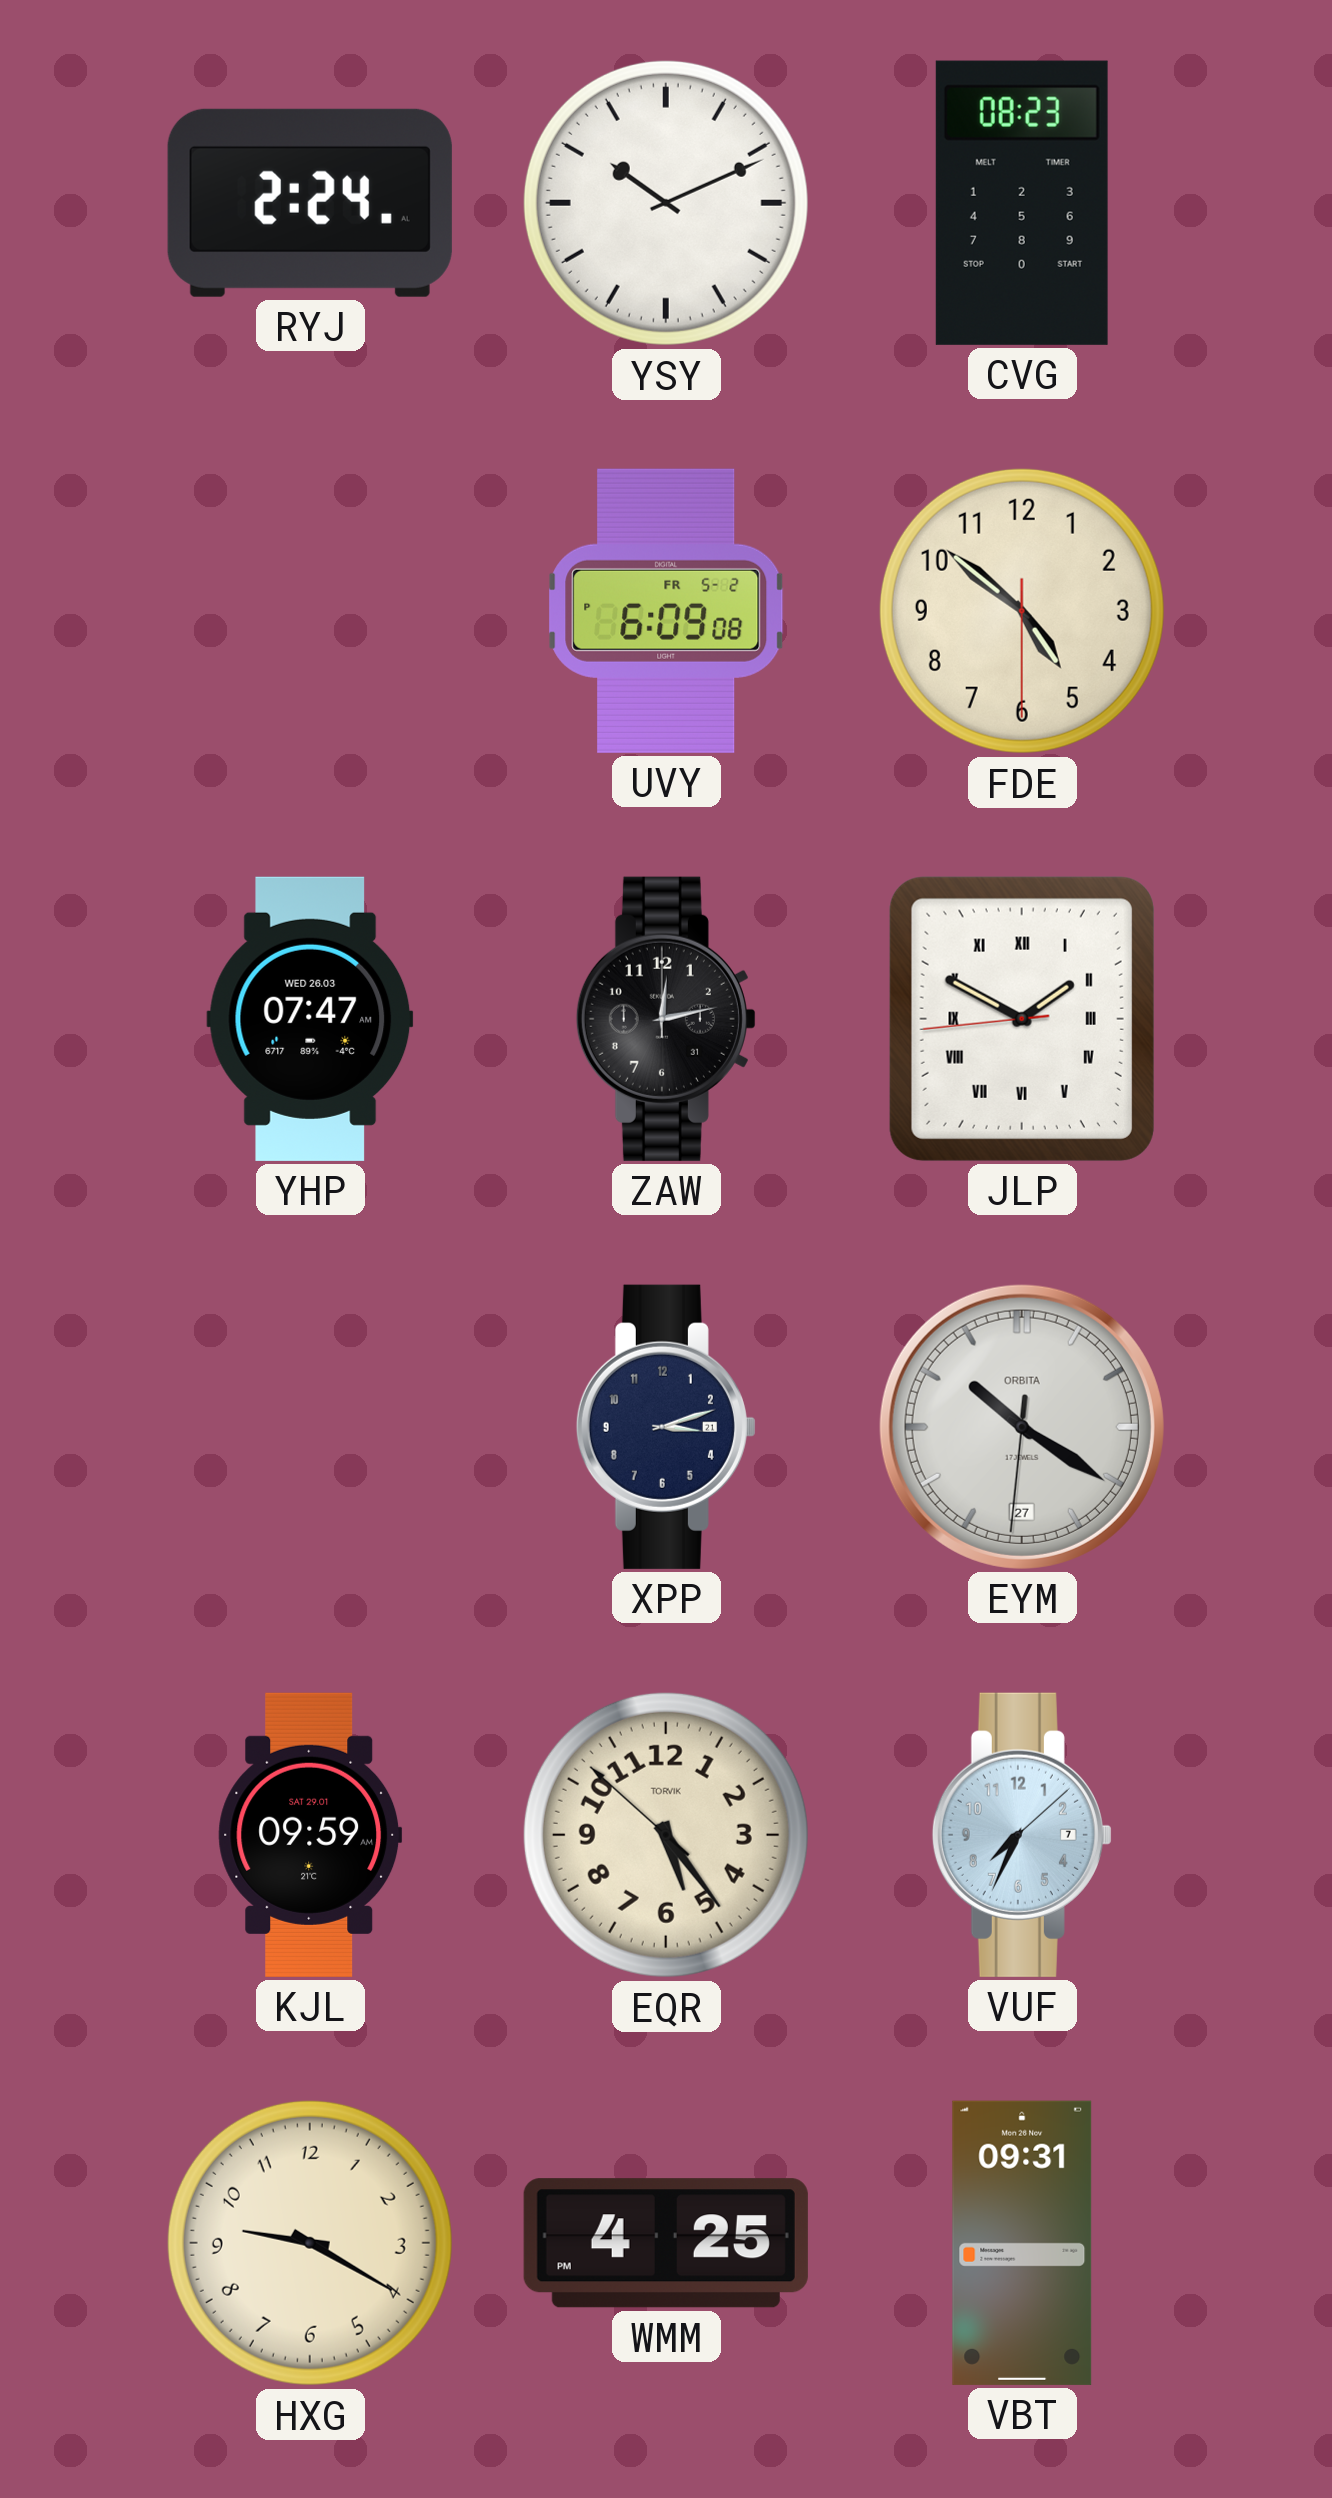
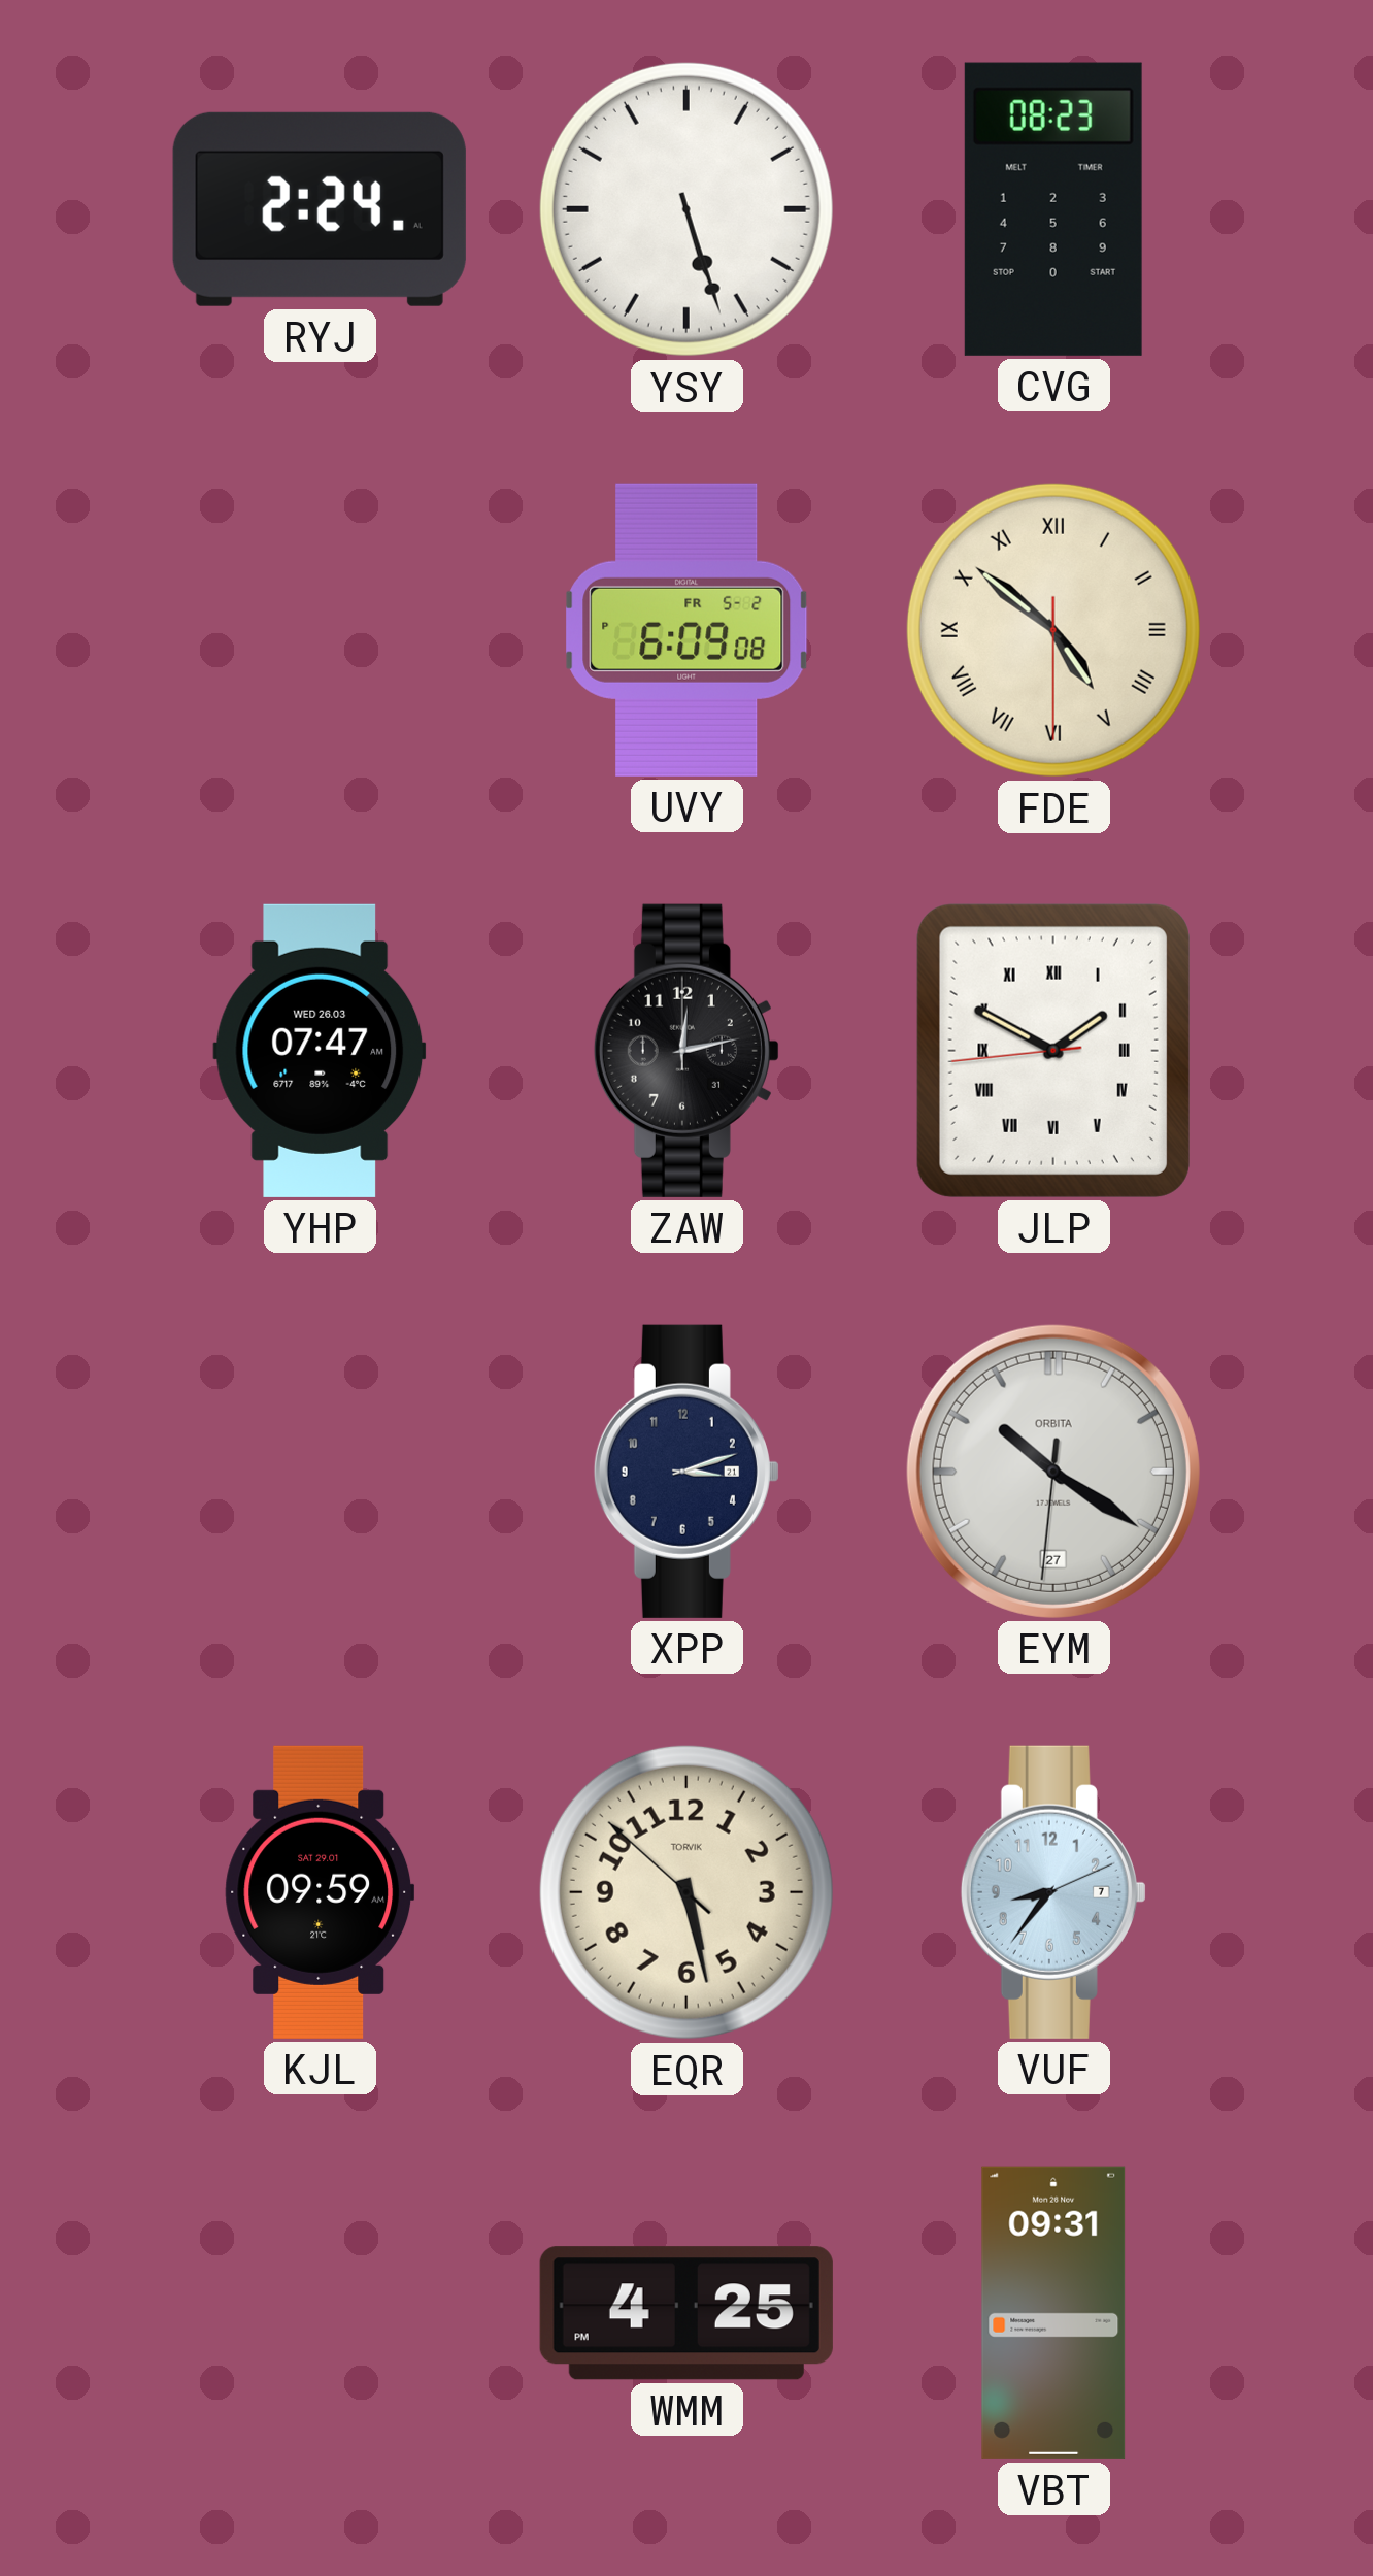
YSY: 10:11 -> 5:27 (686, 209)
FDE numerals: Arabic -> Roman (1053, 630)
EQR: 5:23 -> 5:27 (686, 1892)
VUF: 7:34 -> 8:36 (1053, 1892)
HXG: 9:20 -> none (310, 2243)
